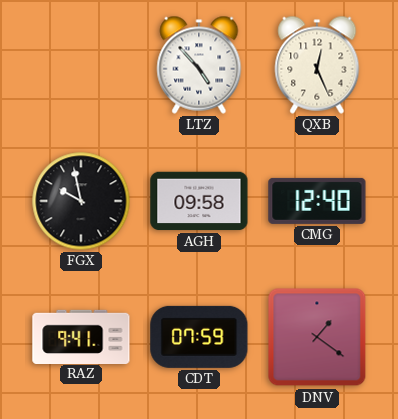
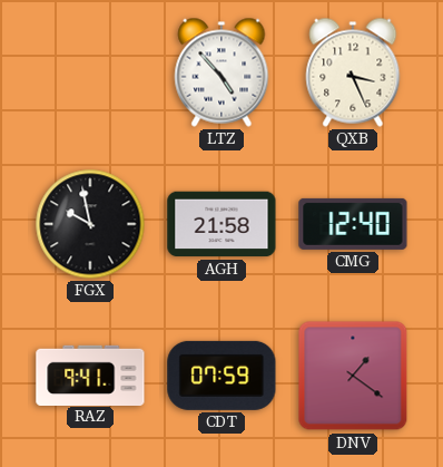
QXB: 12:26 -> 3:26 (353, 72)
AGH: 09:58 -> 21:58 (221, 224)
